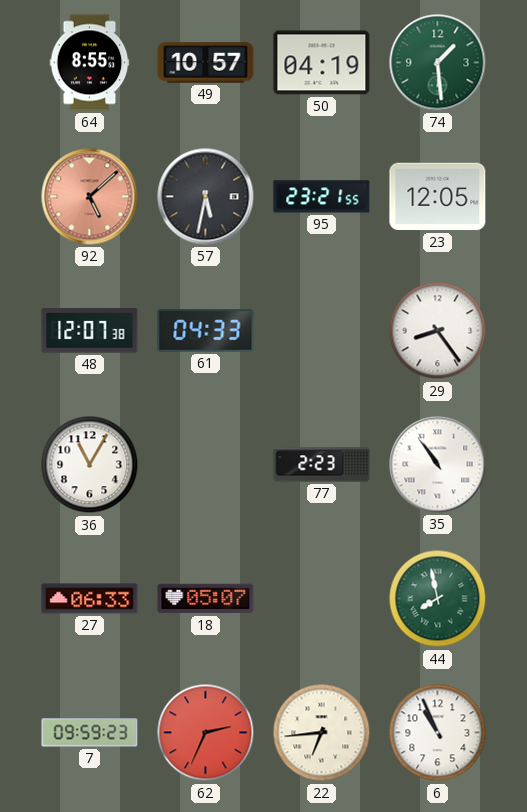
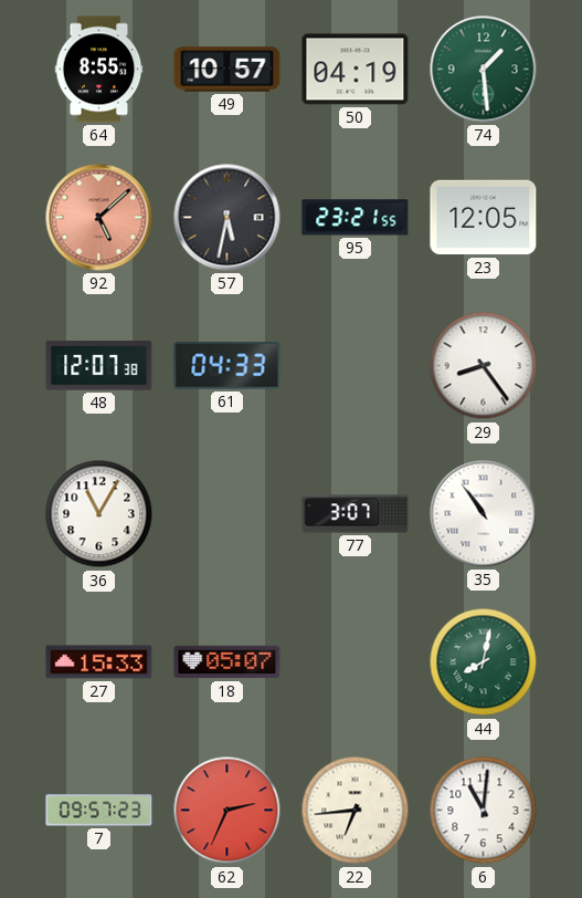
77: 2:23 -> 3:07 (356, 514)
27: 06:33 -> 15:33 (99, 662)
44: 7:58 -> 8:02 (484, 662)
7: 09:59 -> 09:57 (99, 811)
6: 10:56 -> 11:01 (484, 811)
